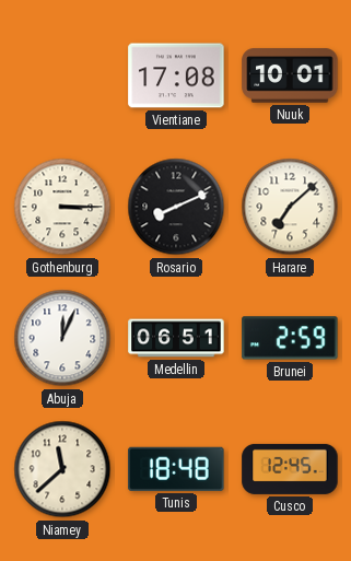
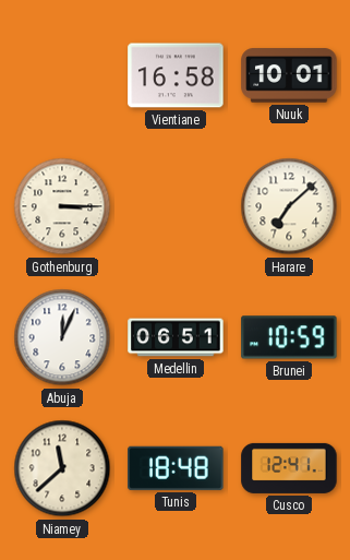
Vientiane: 17:08 -> 16:58 (176, 75)
Rosario: 8:11 -> none (176, 207)
Brunei: 2:59 -> 10:59 (289, 337)
Cusco: 12:45 -> 12:41 (289, 468)
